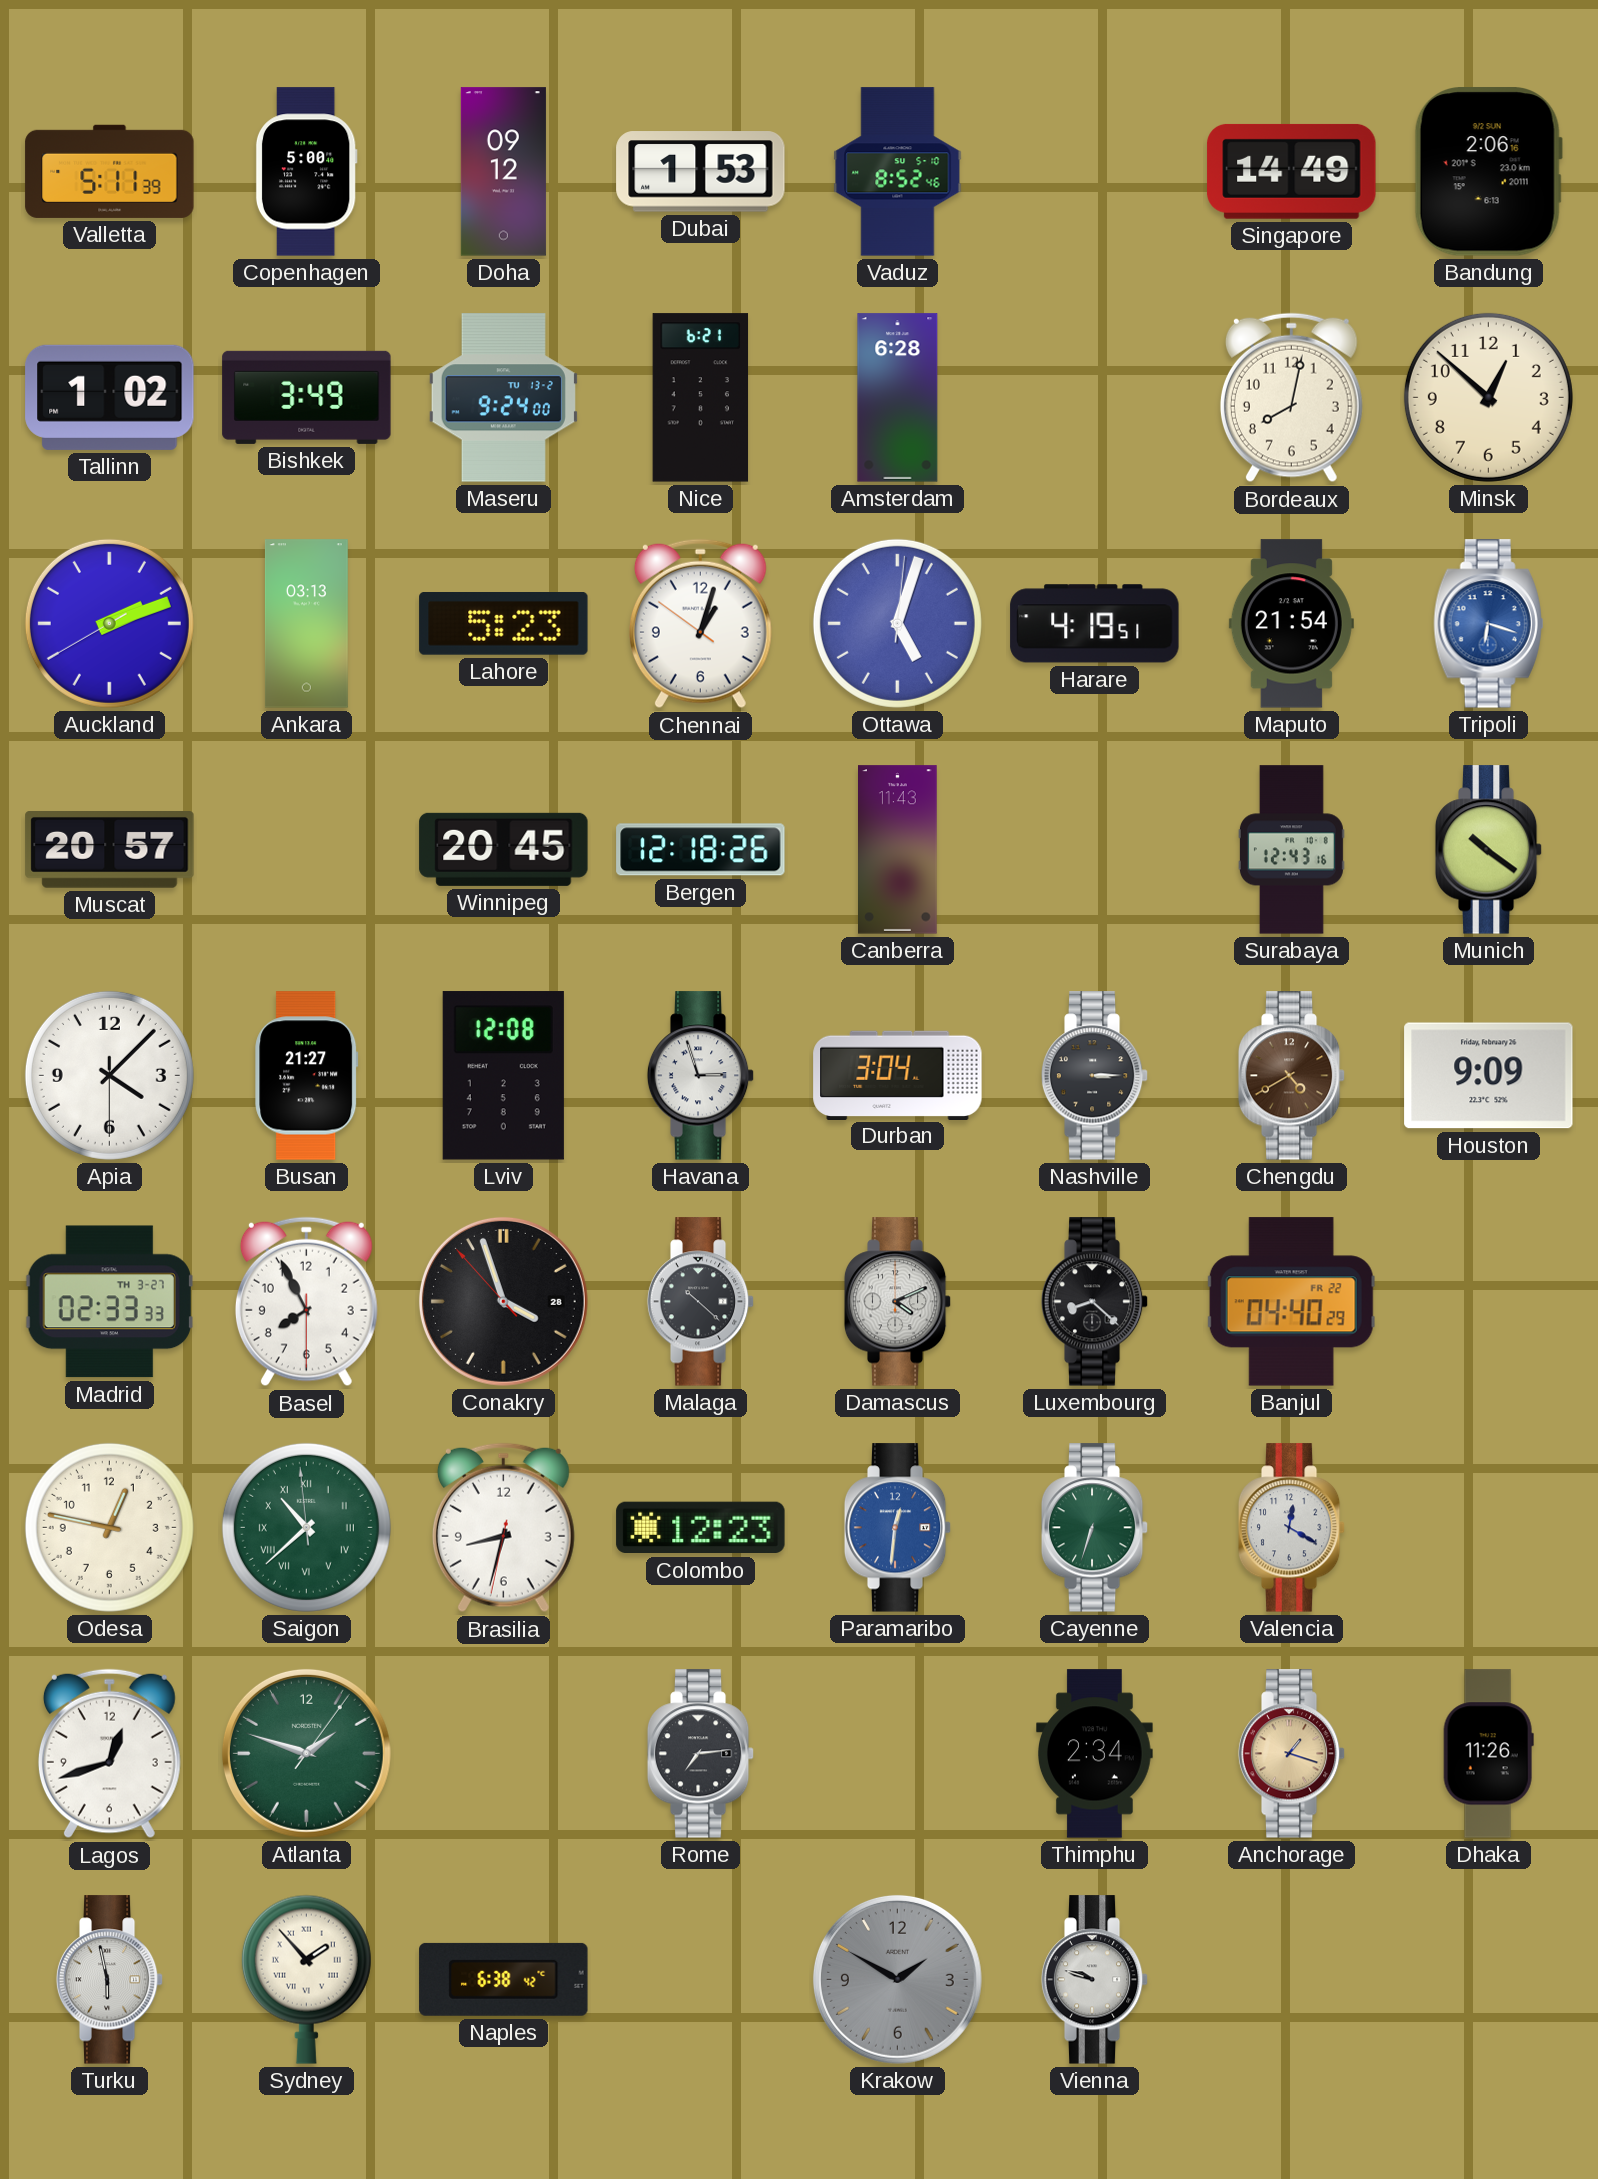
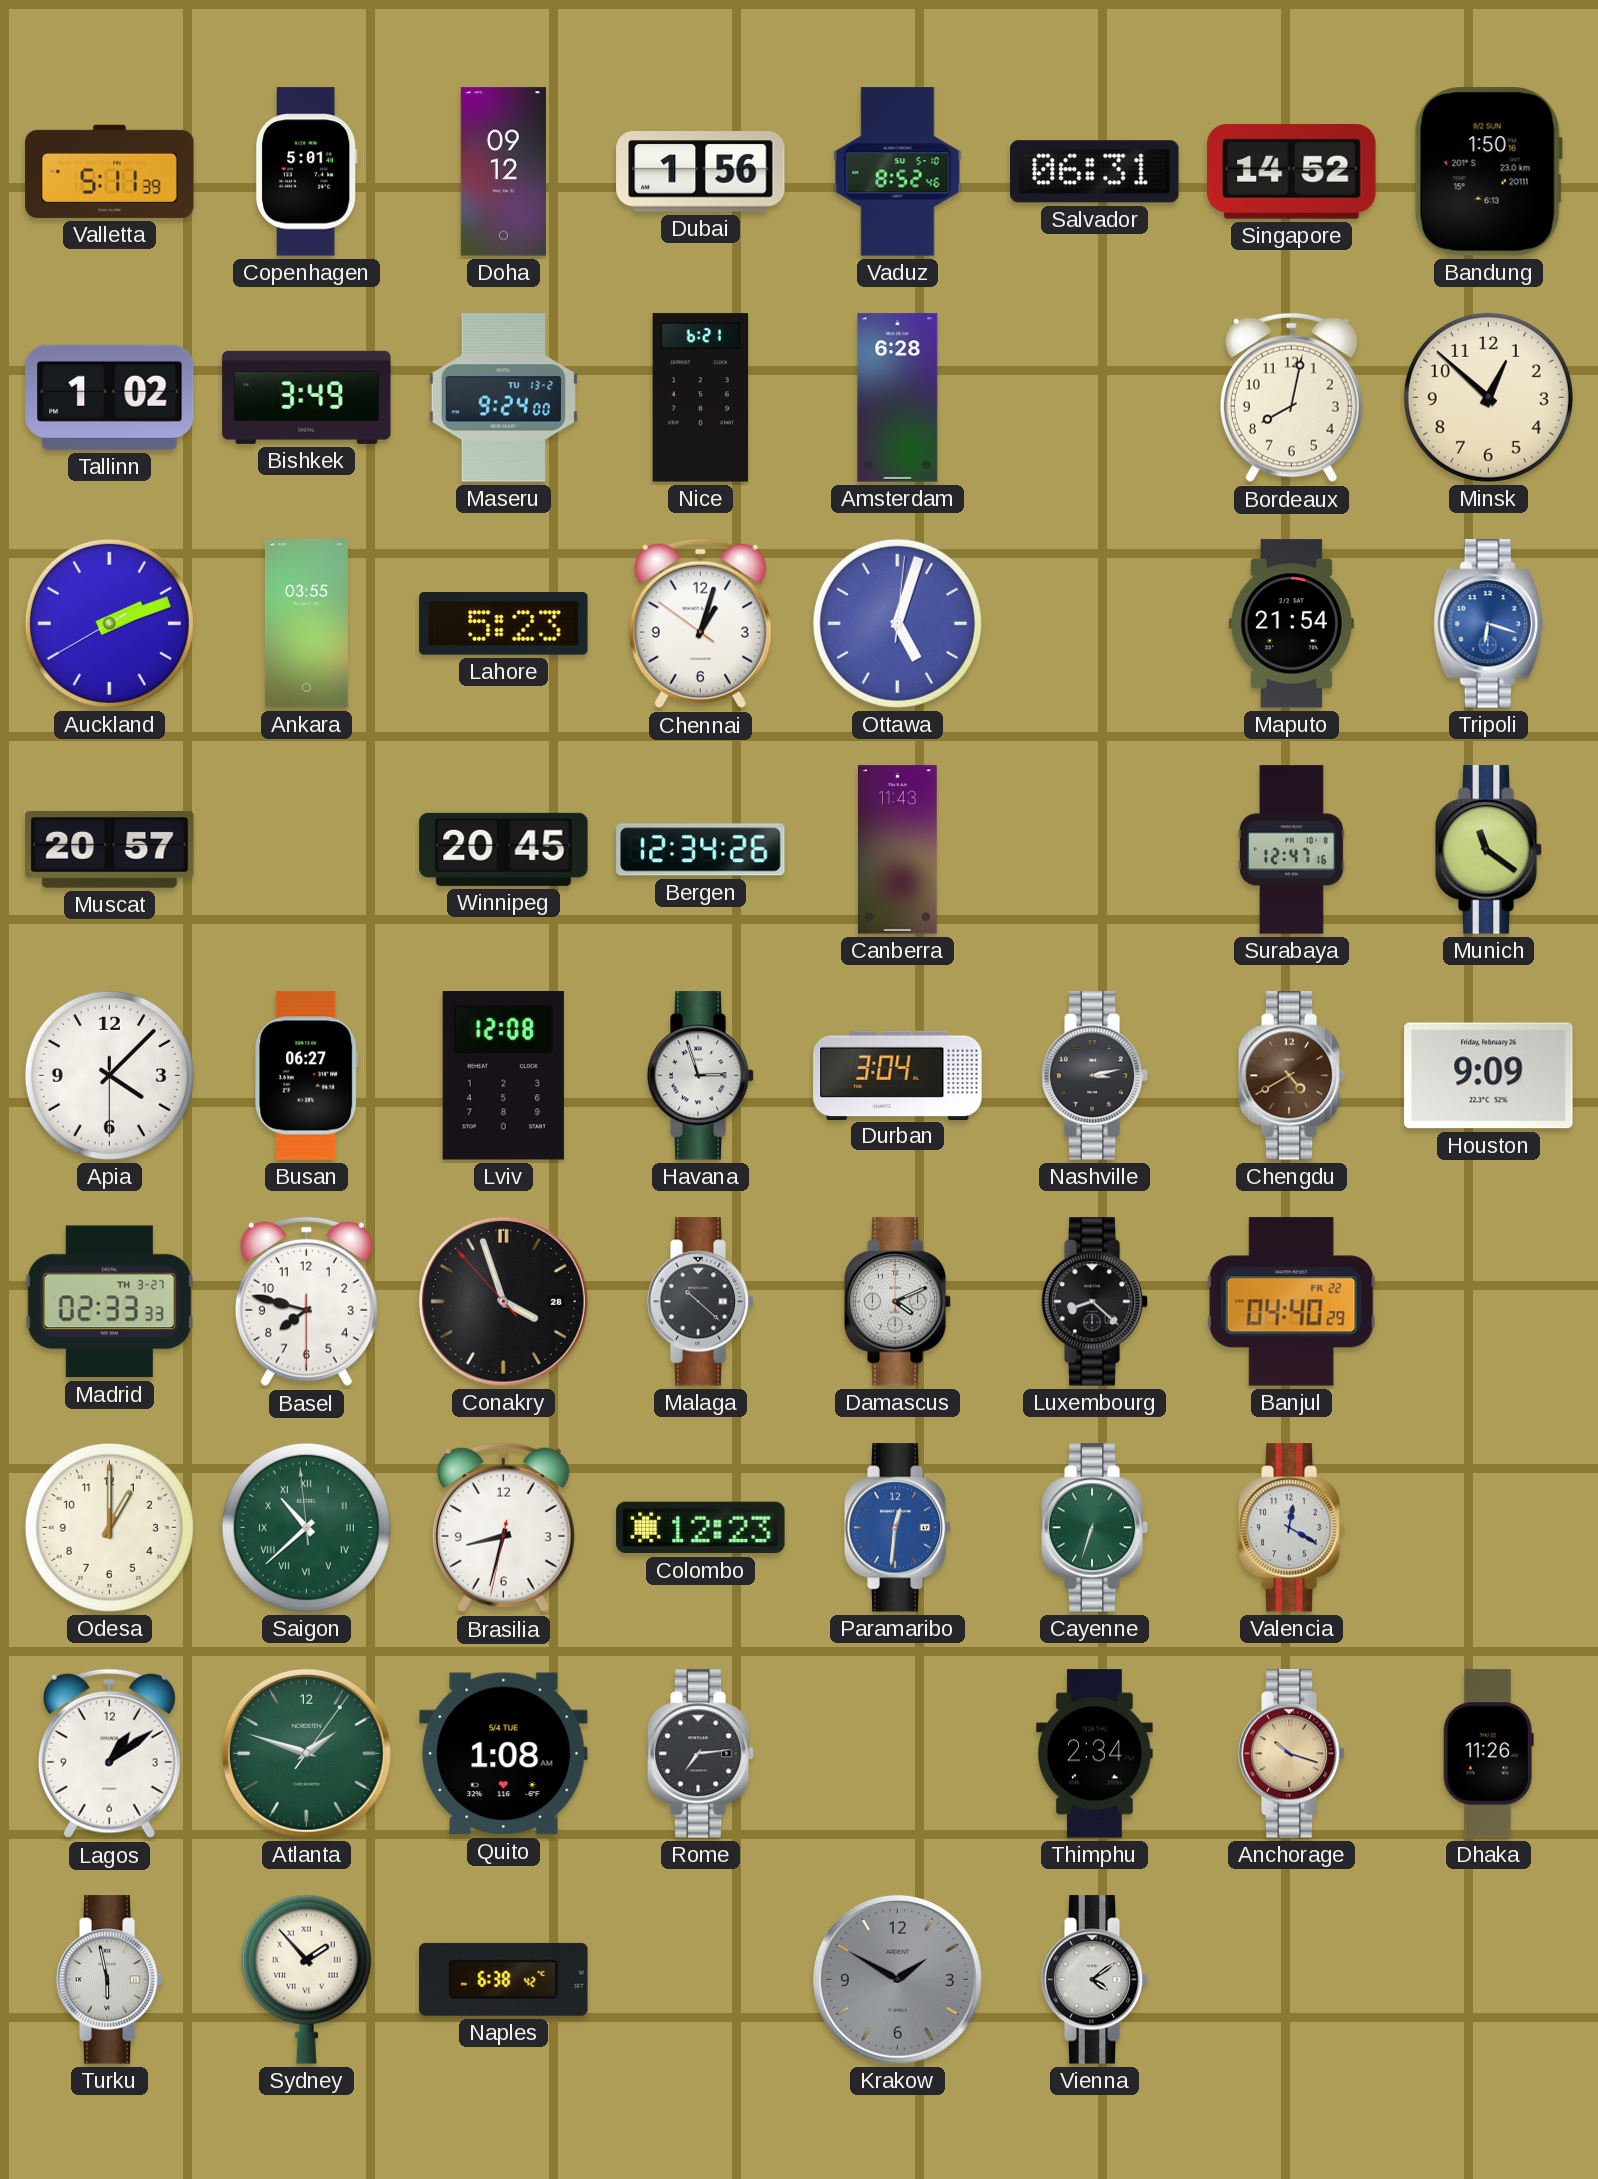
Copenhagen: 5:00 -> 5:01 (306, 172)
Dubai: 1:53 -> 1:56 (701, 172)
Salvador: none -> 06:31 (1095, 172)
Singapore: 14:49 -> 14:52 (1292, 171)
Bandung: 2:06 -> 1:50 (1488, 172)
Ankara: 03:13 -> 03:55 (306, 624)
Harare: 4:19 -> none (1095, 624)
Bergen: 12:18 -> 12:34 (701, 850)
Surabaya: 12:43 -> 12:47 (1291, 850)
Munich: 10:21 -> 11:21 (1489, 850)
Busan: 21:27 -> 06:27 (307, 1076)
Nashville: 3:15 -> 3:13 (1095, 1076)
Basel: 7:55 -> 7:47 (306, 1302)
Odesa: 12:47 -> 1:00 (109, 1527)
Lagos: 12:42 -> 1:09 (109, 1754)
Quito: none -> 1:08 (504, 1754)
Anchorage: 1:18 -> 10:18 (1292, 1754)
Vienna: 9:48 -> 4:09 (1095, 1980)
